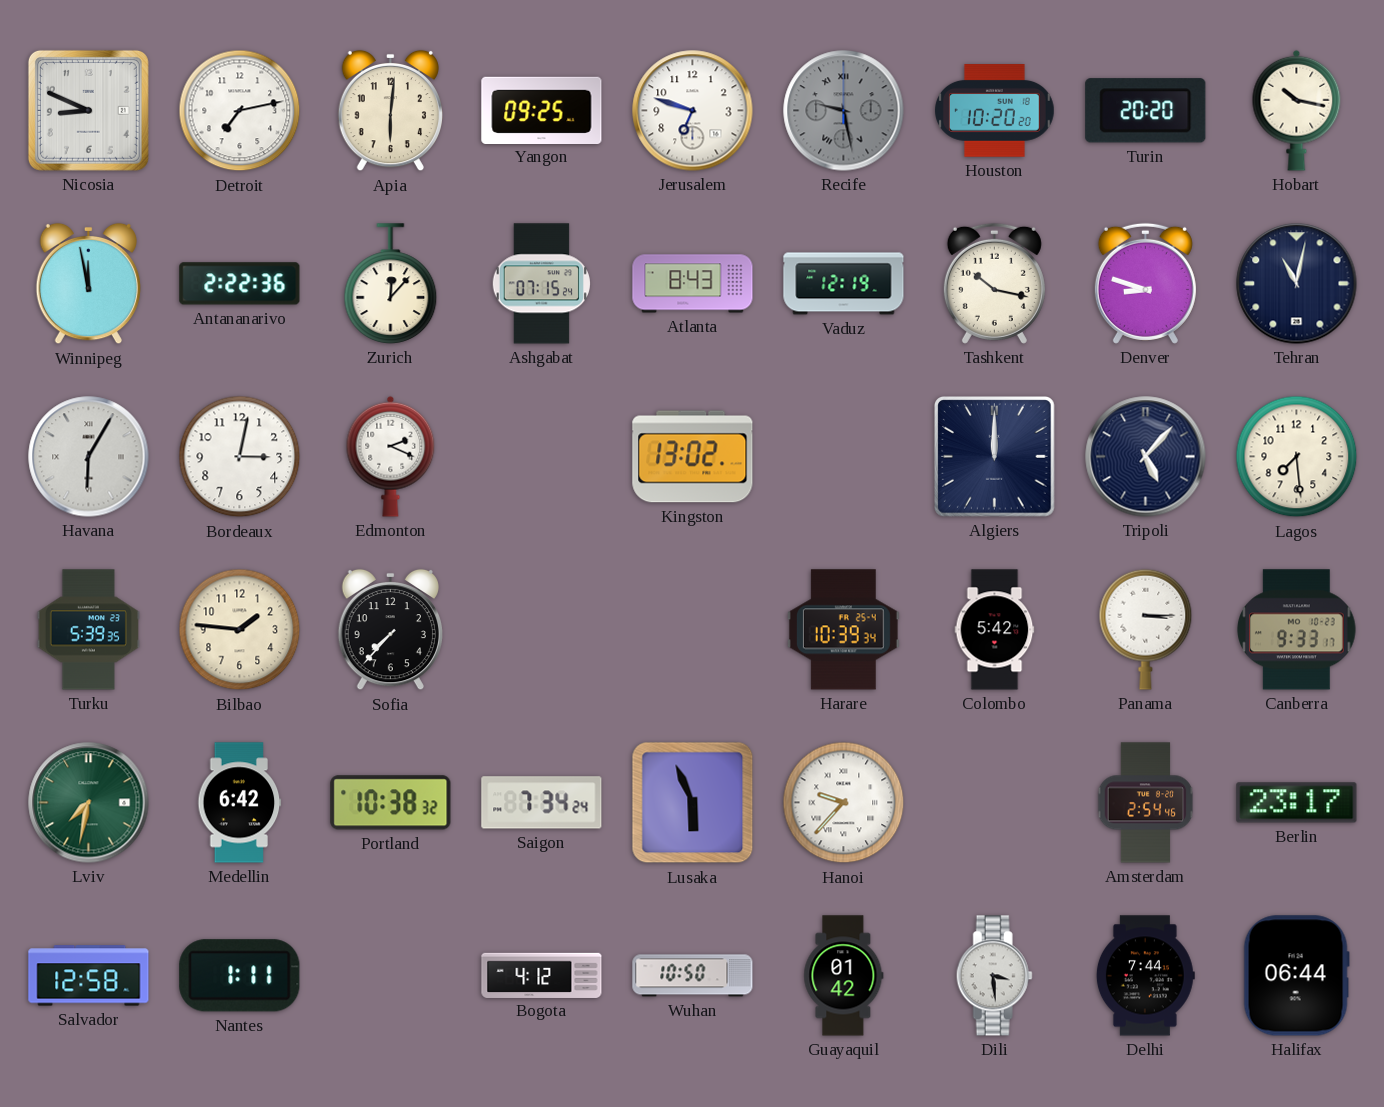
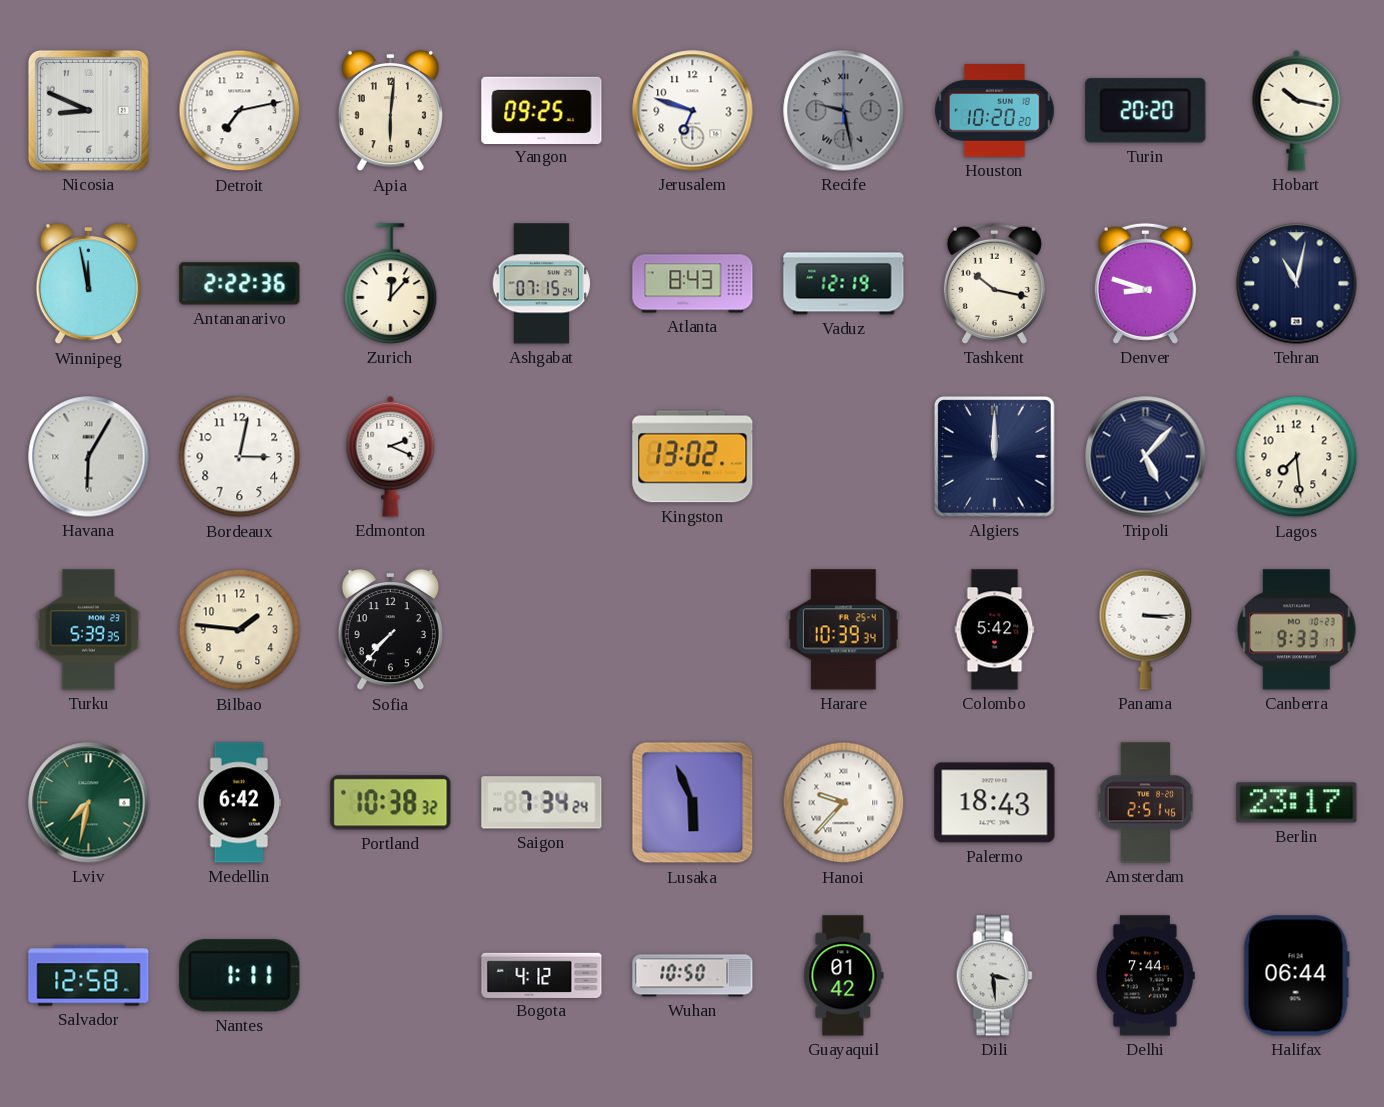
Palermo: none -> 18:43 (995, 803)
Amsterdam: 2:54 -> 2:51 (1146, 803)
